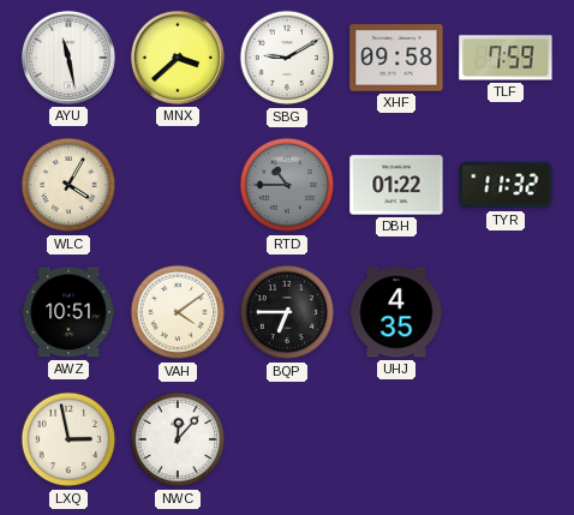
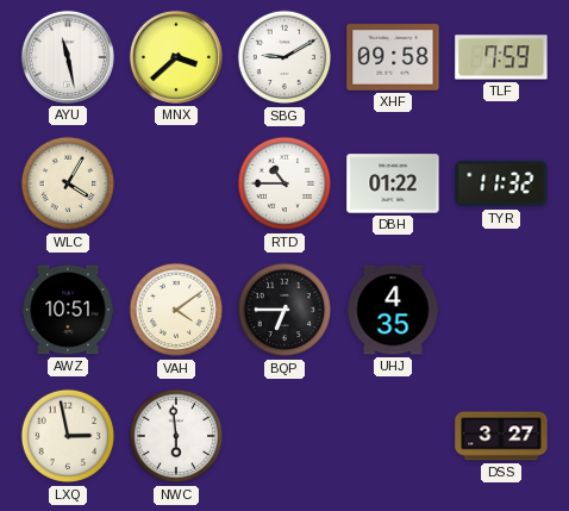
RTD dial: grey -> white (284, 183)
NWC: 12:07 -> 5:59 (176, 436)
DSS: none -> 3:27 (501, 436)
